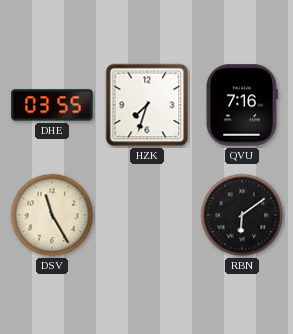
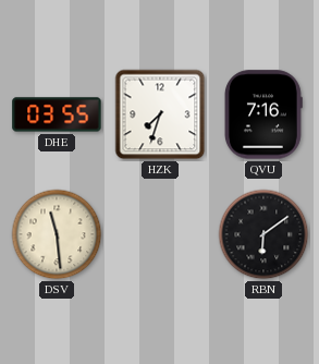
DSV: 11:25 -> 11:29 (57, 234)
